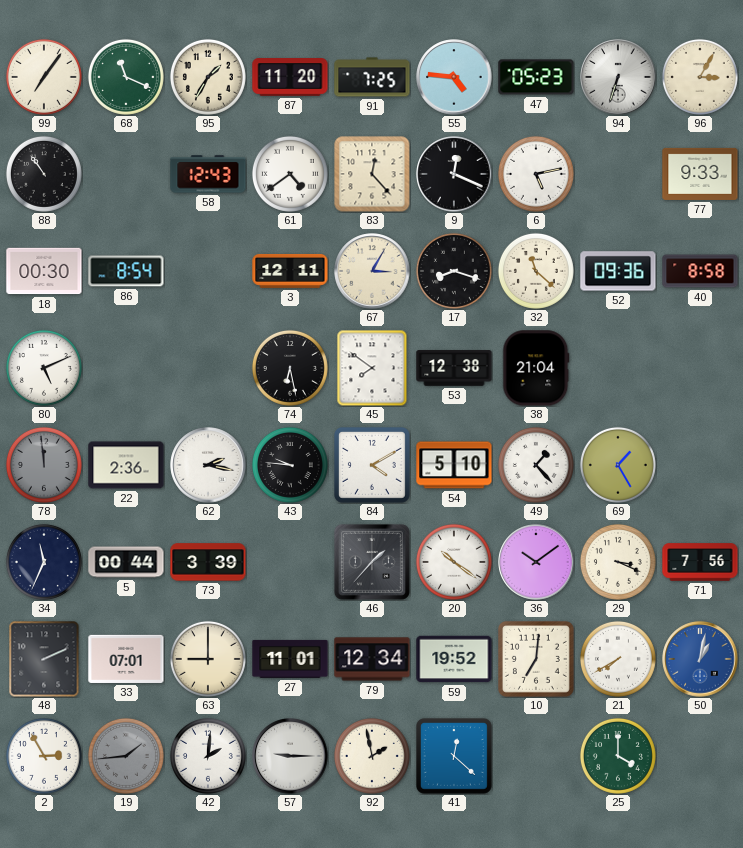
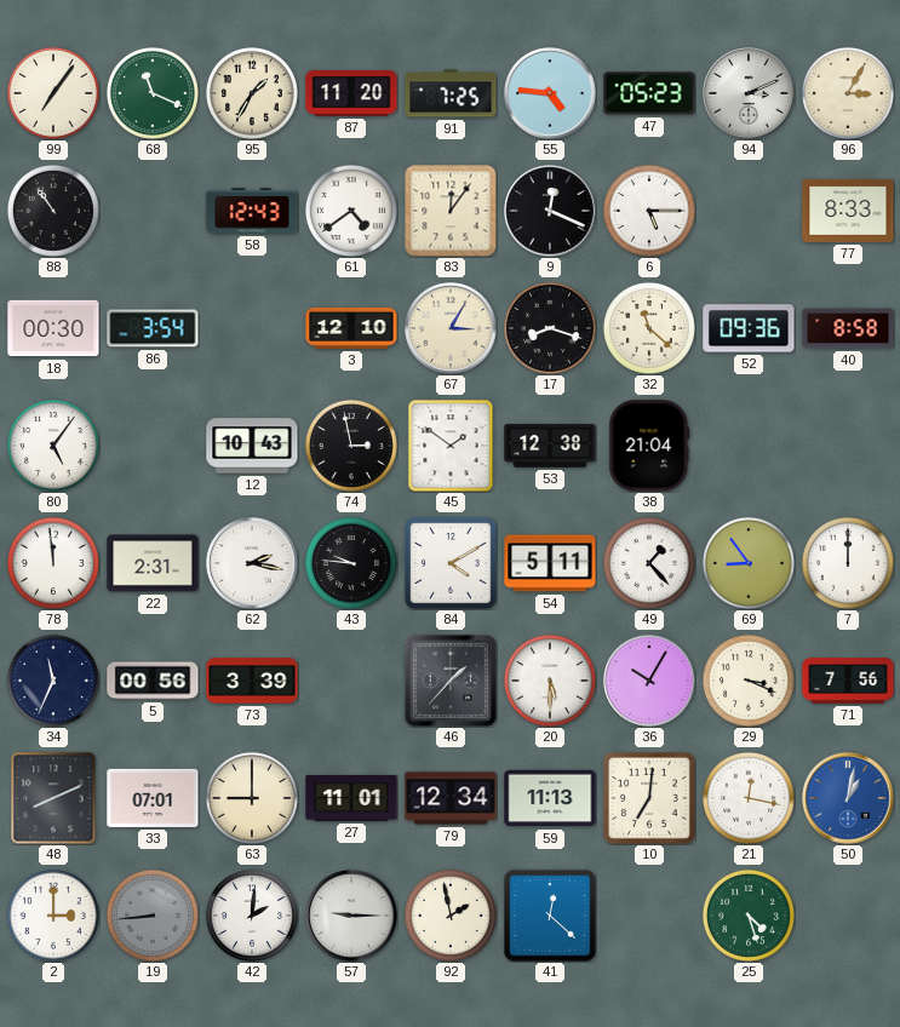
94: 6:33 -> 3:11 (749, 93)
83: 12:23 -> 12:06 (451, 211)
6: 5:13 -> 5:15 (649, 211)
77: 9:33 -> 8:33 (848, 211)
86: 8:54 -> 3:54 (153, 328)
3: 12:11 -> 12:10 (351, 328)
80: 5:11 -> 5:06 (53, 446)
12: none -> 10:43 (252, 446)
74: 6:28 -> 2:58 (351, 446)
45: 7:51 -> 1:51 (451, 446)
78 dial: grey -> white (53, 563)
22: 2:36 -> 2:31 (153, 563)
54: 5:10 -> 5:11 (550, 563)
69: 1:25 -> 8:54 (749, 563)
7: none -> 12:00 (848, 563)
5: 00:44 -> 00:56 (153, 681)
20: 10:21 -> 5:30 (550, 681)
36: 10:09 -> 10:05 (649, 681)
48: 2:11 -> 8:11 (53, 798)
59: 19:52 -> 11:13 (550, 798)
21: 7:40 -> 12:17 (749, 798)
2: 2:55 -> 3:00 (53, 916)
19: 1:44 -> 8:44 (153, 916)
25: 4:00 -> 4:27 (749, 916)
